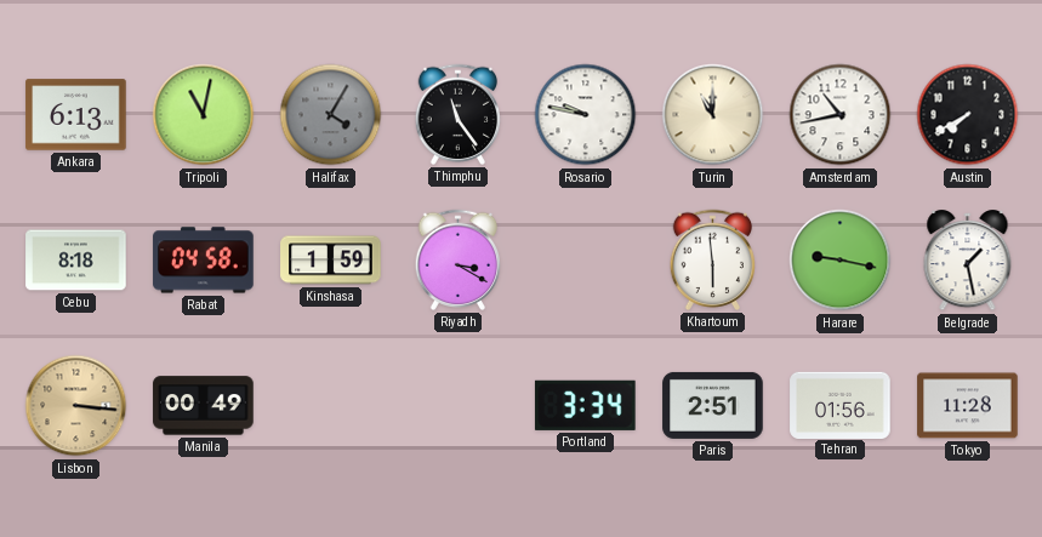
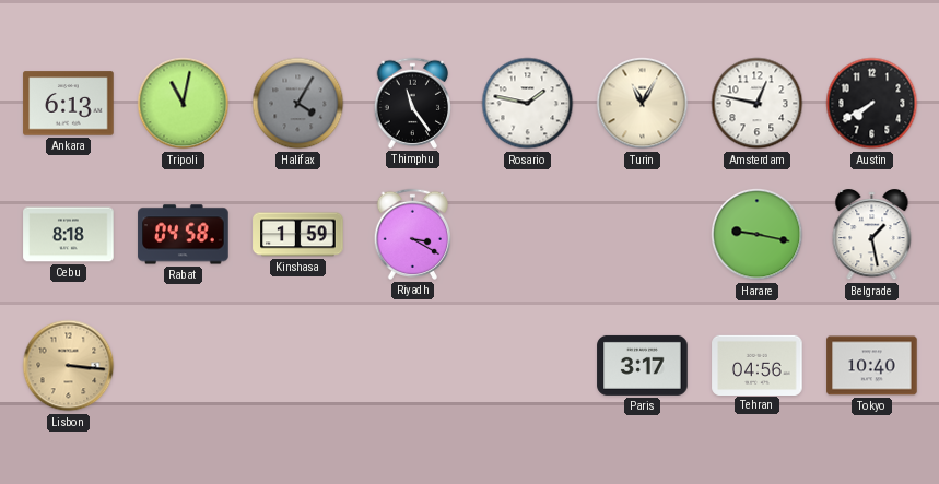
Rosario: 9:47 -> 1:47 (528, 104)
Turin: 11:00 -> 11:05 (643, 104)
Amsterdam: 10:43 -> 12:47 (758, 104)
Khartoum: 5:59 -> none (712, 259)
Manila: 00:49 -> none (204, 406)
Portland: 3:34 -> none (585, 405)
Paris: 2:51 -> 3:17 (643, 365)
Tehran: 01:56 -> 04:56 (758, 365)
Tokyo: 11:28 -> 10:40 (872, 366)
